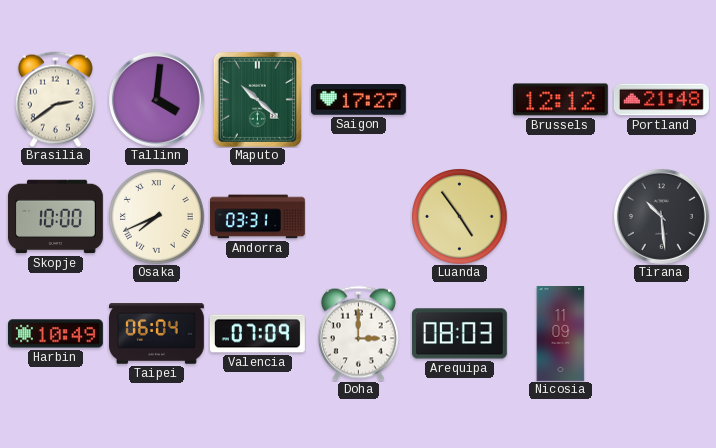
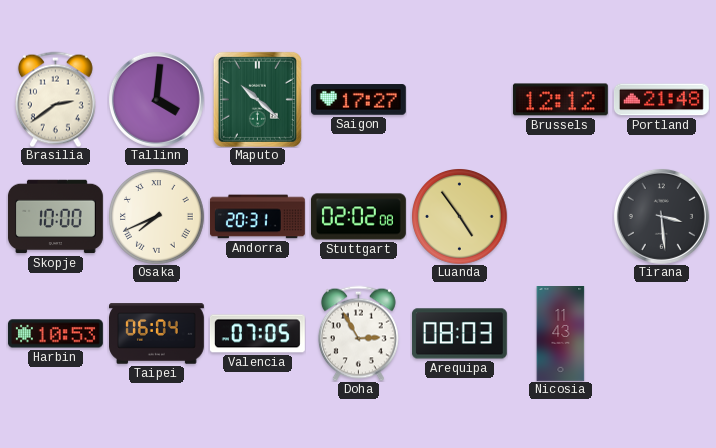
Andorra: 03:31 -> 20:31 (257, 217)
Stuttgart: none -> 02:02 (358, 217)
Tirana: 10:29 -> 3:29 (661, 216)
Harbin: 10:49 -> 10:53 (55, 334)
Valencia: 07:09 -> 07:05 (257, 334)
Doha: 3:00 -> 2:55 (358, 333)
Nicosia: 11:09 -> 11:43 (561, 334)
